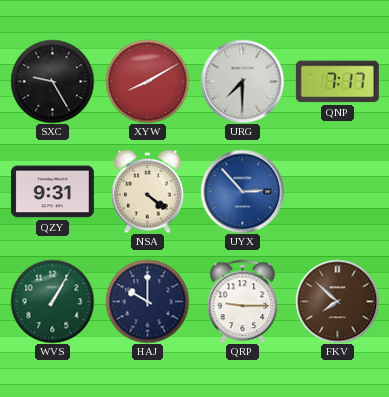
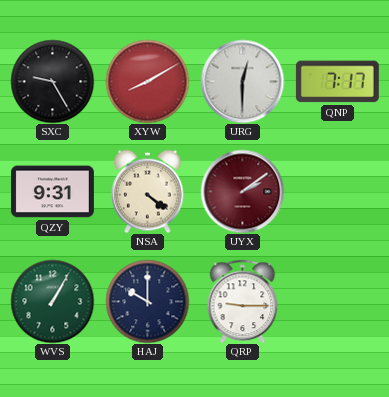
URG: 7:30 -> 12:30 (242, 81)
UYX: 2:53 -> 2:09 (242, 191)
UYX dial: blue -> burgundy (242, 191)
FKV: 7:52 -> none (337, 301)
